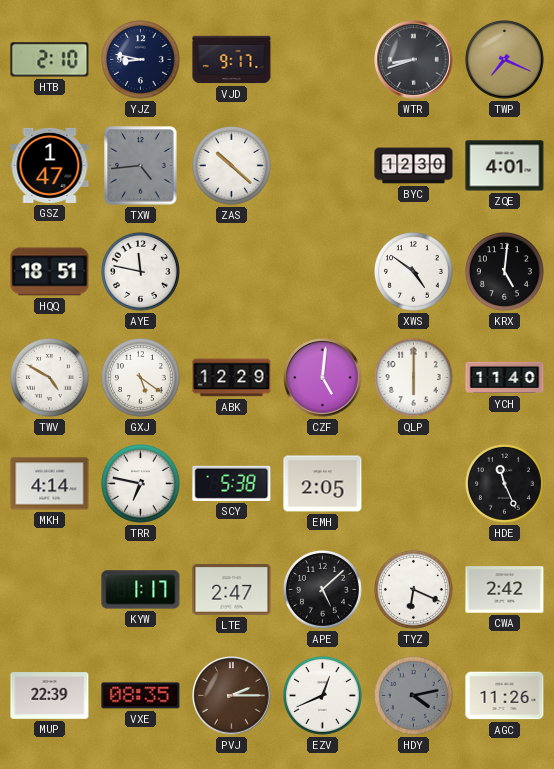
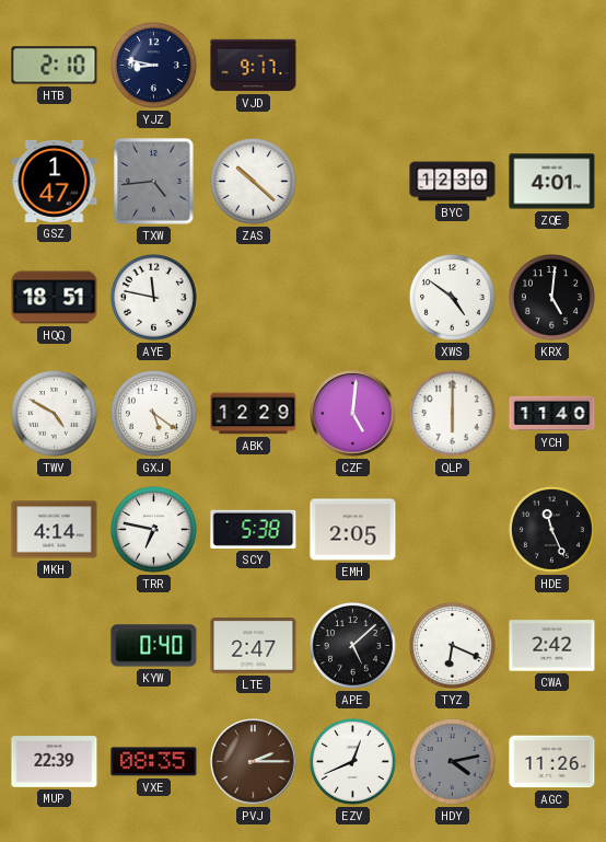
WTR: 8:42 -> none (414, 60)
TWP: 7:19 -> none (504, 59)
KYW: 1:17 -> 0:40 (154, 646)
